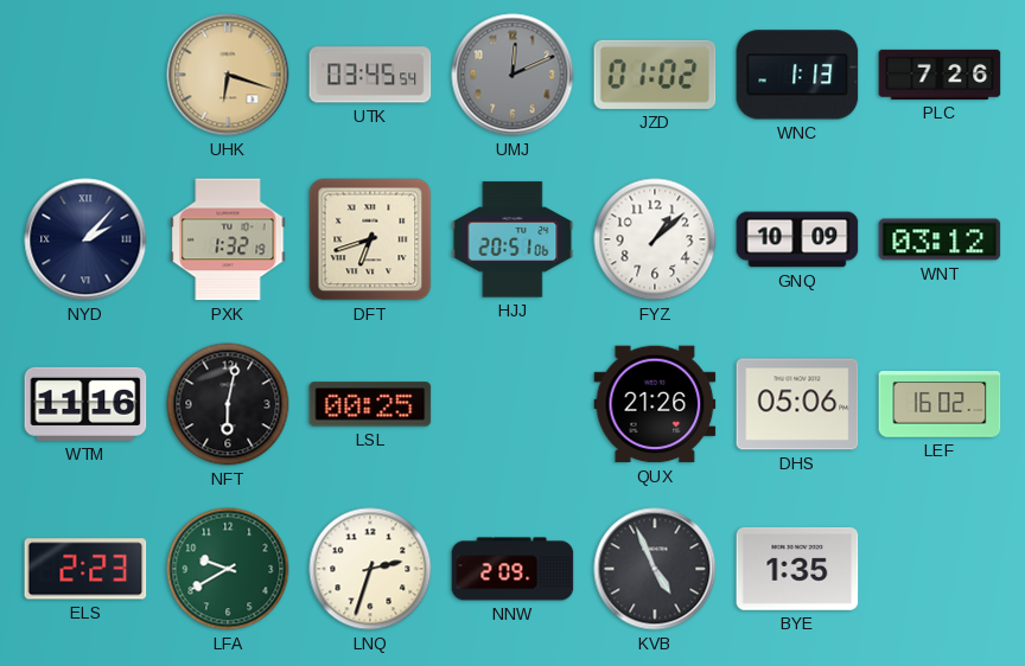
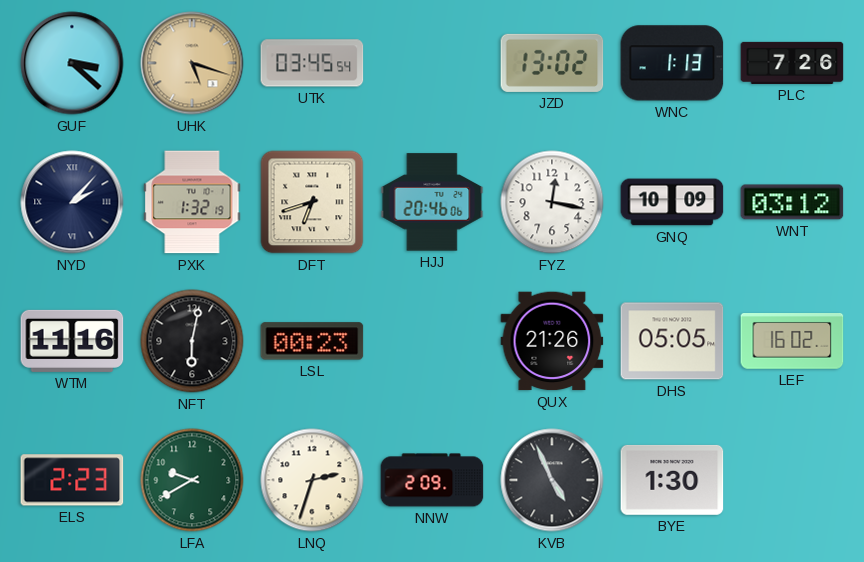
GUF: none -> 3:22 (72, 63)
UHK: 6:18 -> 5:18 (192, 63)
UMJ: 12:11 -> none (512, 75)
JZD: 01:02 -> 13:02 (552, 63)
HJJ: 20:51 -> 20:46 (432, 202)
FYZ: 1:08 -> 12:17 (552, 202)
LSL: 00:25 -> 00:23 (312, 341)
DHS: 05:06 -> 05:05 (672, 341)
BYE: 1:35 -> 1:30 (672, 480)
